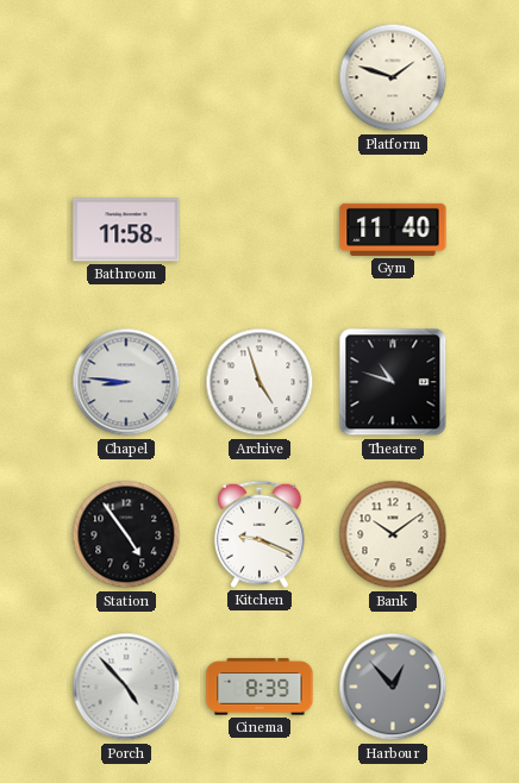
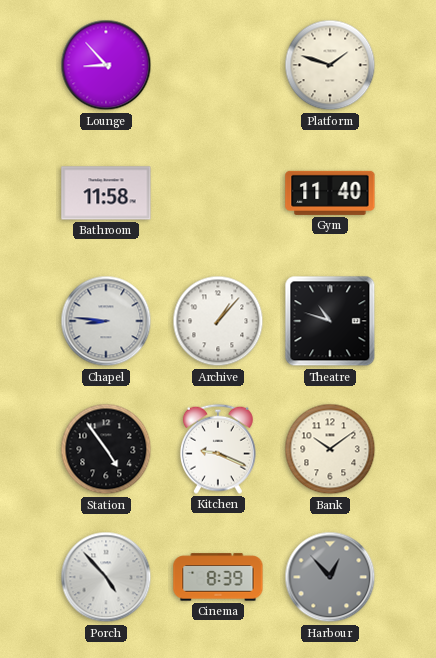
Lounge: none -> 8:53 (106, 65)
Archive: 4:57 -> 1:07 (218, 321)
